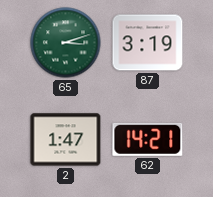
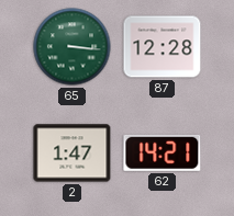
65: 3:12 -> 3:16 (73, 47)
87: 3:19 -> 12:28 (163, 47)
